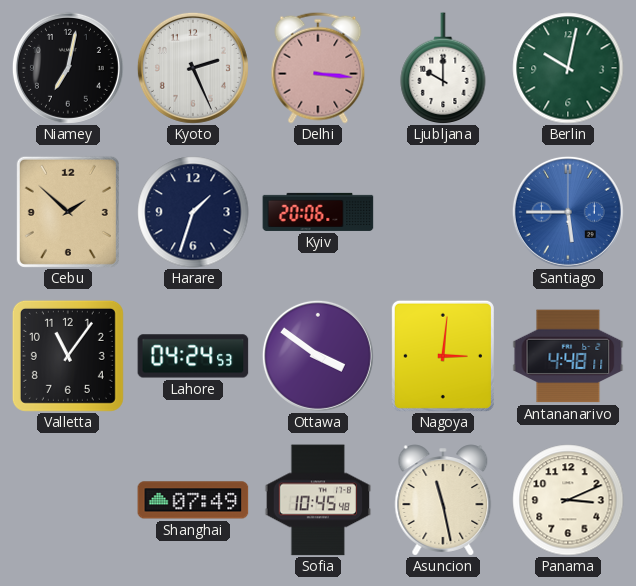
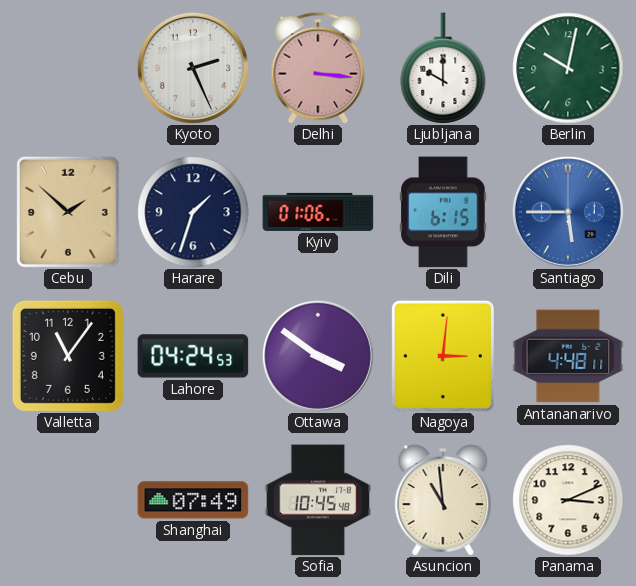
Niamey: 7:02 -> none (68, 68)
Kyiv: 20:06 -> 01:06 (318, 212)
Dili: none -> 6:15 (443, 212)
Asuncion: 11:28 -> 10:59 (443, 500)
